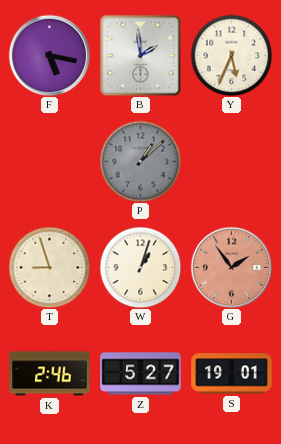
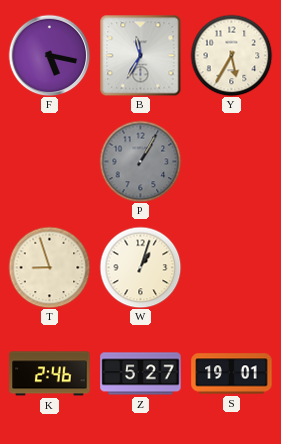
B: 1:59 -> 11:35 (140, 55)
Y: 5:34 -> 5:35 (231, 55)
P: 1:08 -> 1:05 (140, 161)
G: 1:54 -> none (231, 267)
